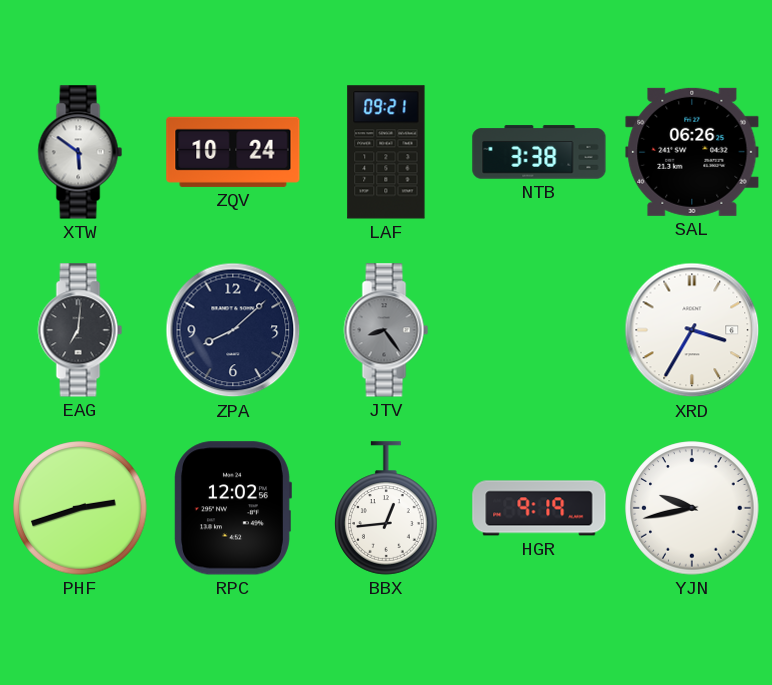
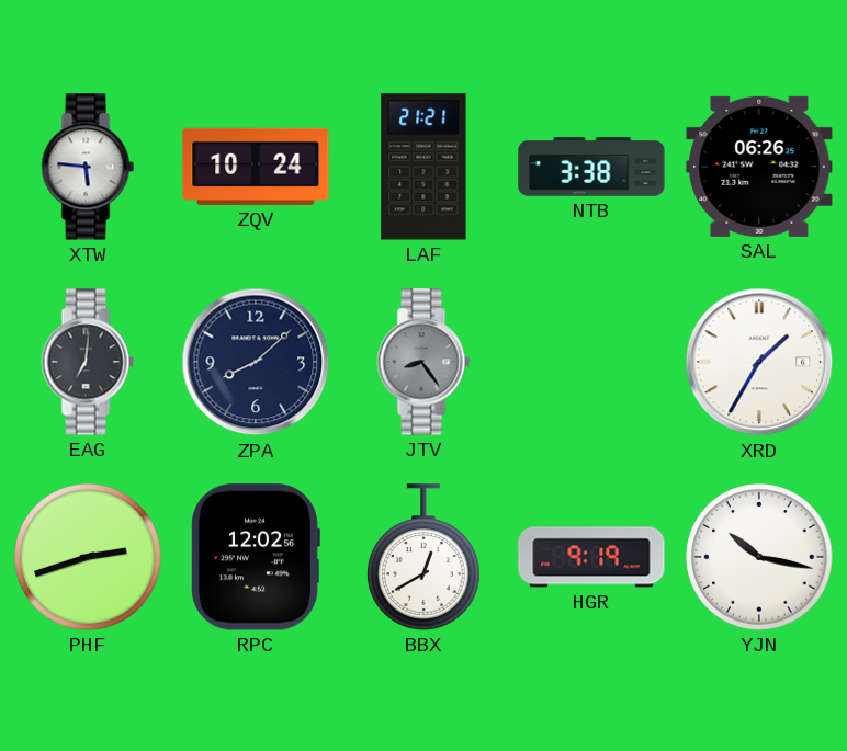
XTW: 5:51 -> 5:46 (88, 167)
LAF: 09:21 -> 21:21 (423, 167)
XRD: 3:35 -> 1:35 (759, 362)
BBX: 12:44 -> 12:40 (425, 557)
YJN: 9:43 -> 10:17 (759, 557)
